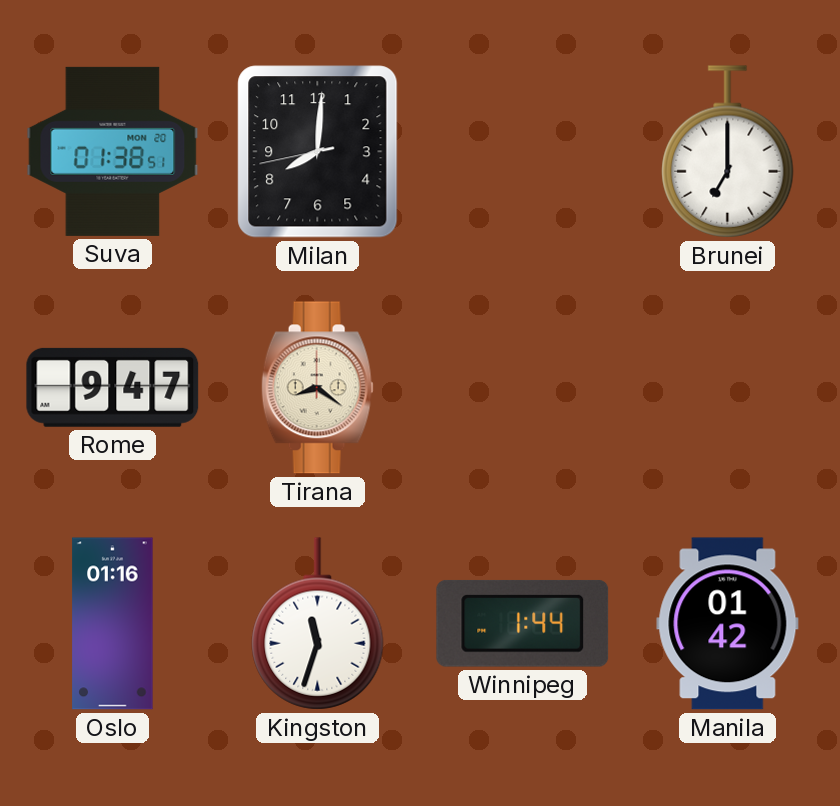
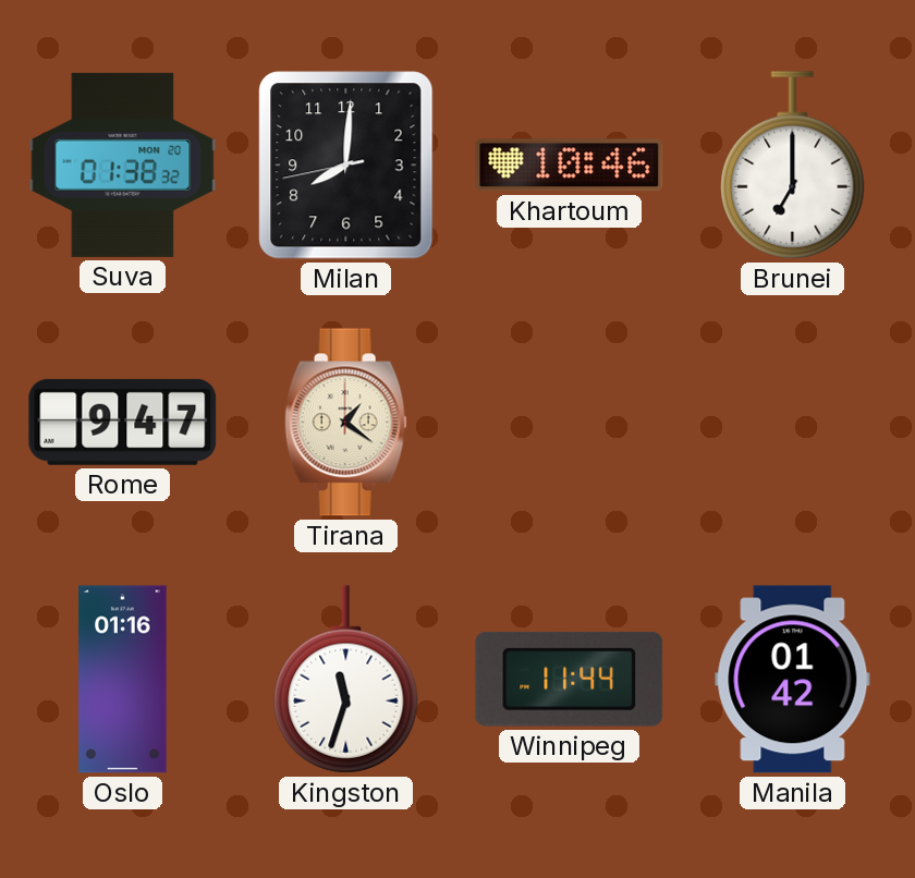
Suva: 01:38:51 -> 01:38:32 (123, 164)
Khartoum: none -> 10:46 (570, 166)
Tirana: 8:21 -> 1:21 (345, 423)
Winnipeg: 1:44 -> 11:44 (570, 679)
